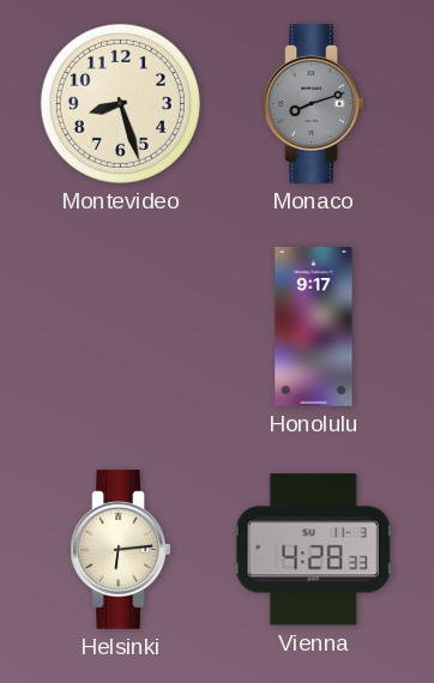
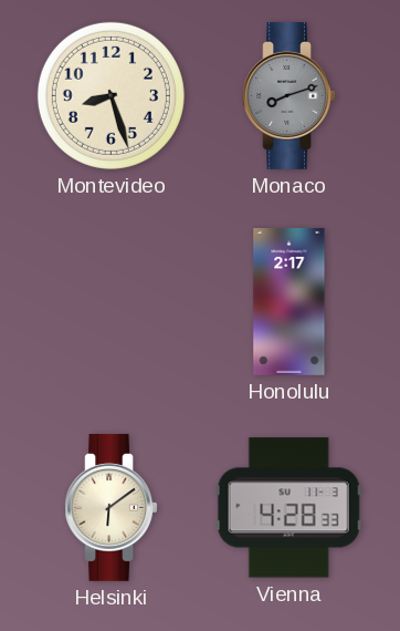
Honolulu: 9:17 -> 2:17 (290, 302)
Helsinki: 6:14 -> 6:09 (110, 507)
